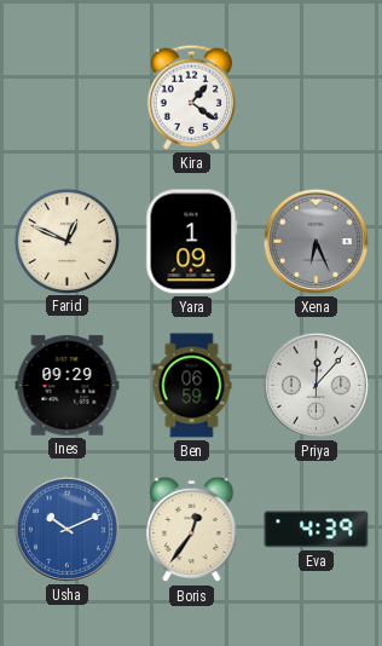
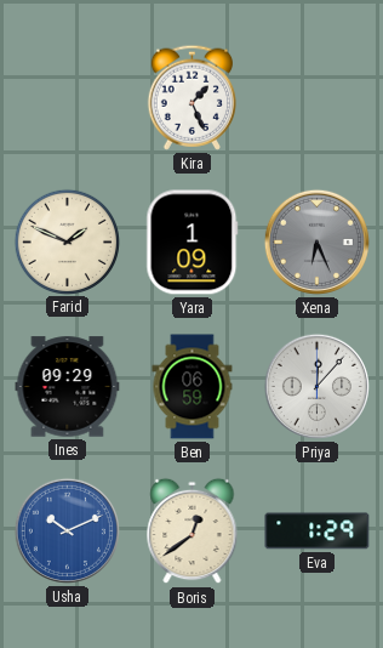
Kira: 1:21 -> 1:26 (191, 97)
Farid: 12:49 -> 1:49 (67, 241)
Boris: 12:36 -> 12:39 (193, 532)
Eva: 4:39 -> 1:29 (318, 532)
